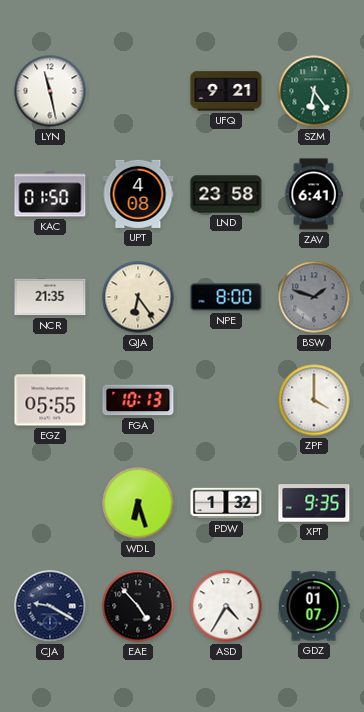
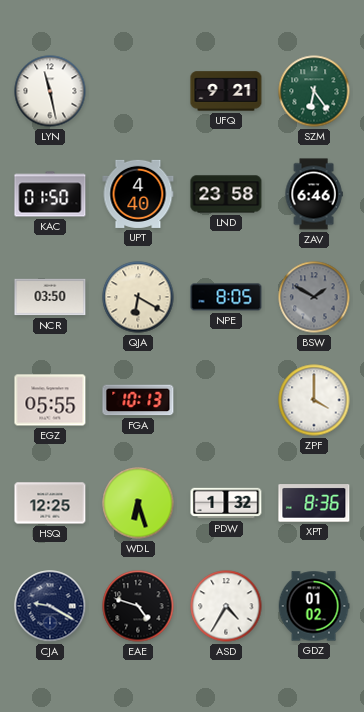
UPT: 4:08 -> 4:40 (138, 194)
ZAV: 6:41 -> 6:46 (314, 194)
NCR: 21:35 -> 03:50 (50, 297)
QJA: 6:24 -> 6:20 (138, 297)
NPE: 8:00 -> 8:05 (226, 297)
BSW: 1:48 -> 1:50 (314, 297)
HSQ: none -> 12:25 (50, 503)
XPT: 9:35 -> 8:36 (314, 503)
EAE: 4:53 -> 4:48 (138, 606)
GDZ: 01:07 -> 01:02 (314, 606)
